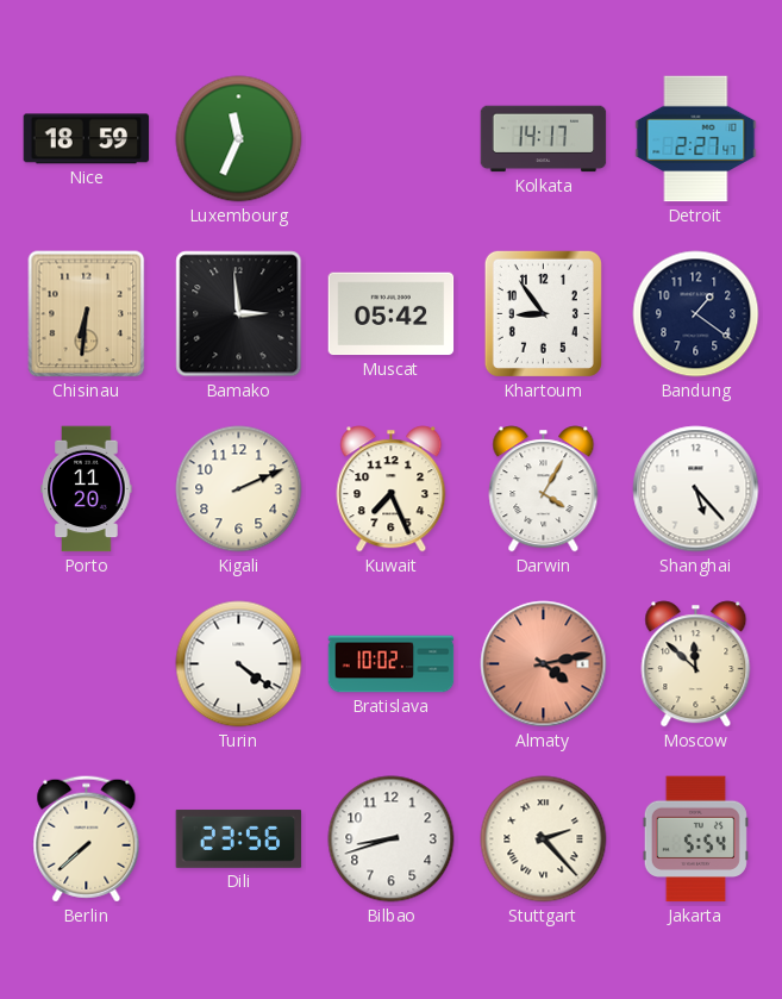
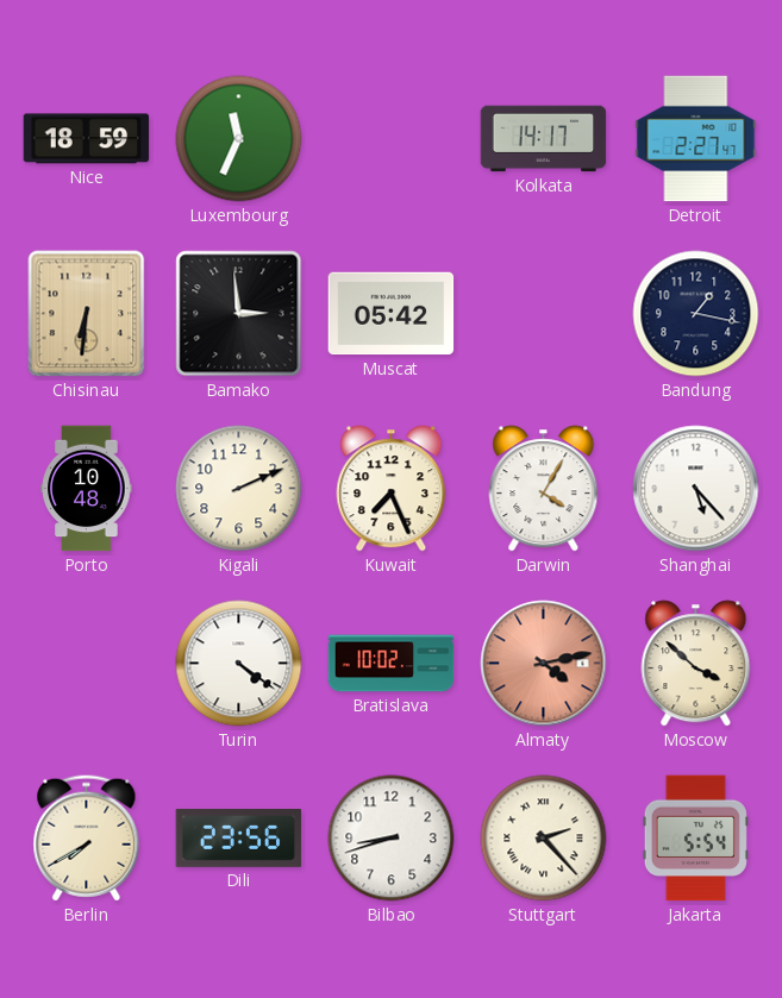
Khartoum: 8:54 -> none (543, 313)
Bandung: 1:21 -> 1:17 (696, 314)
Porto: 11:20 -> 10:48 (87, 489)
Moscow: 11:52 -> 3:52 (696, 664)
Berlin: 7:38 -> 7:40 (87, 839)
